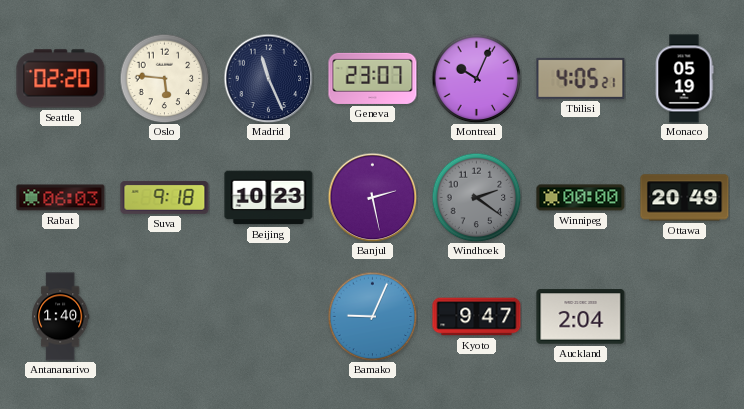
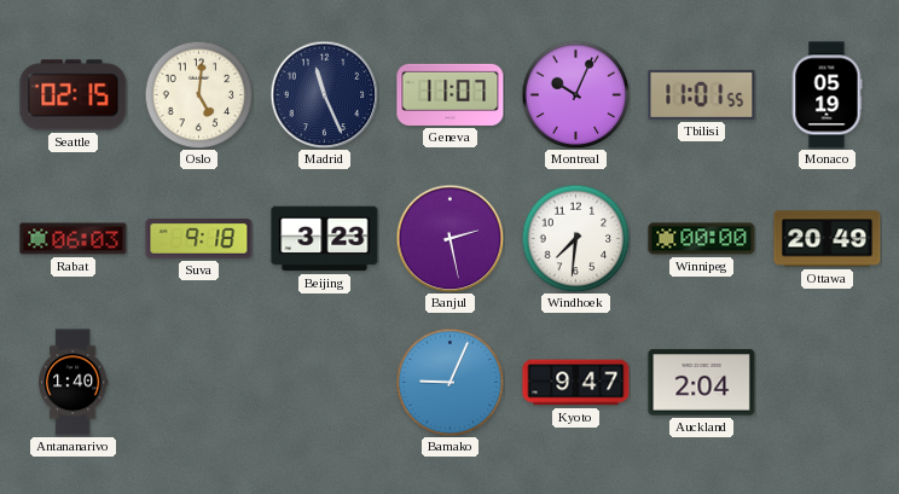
Seattle: 02:20 -> 02:15 (74, 95)
Oslo: 5:46 -> 5:01 (198, 94)
Geneva: 23:07 -> 11:07 (451, 94)
Tbilisi: 4:05 -> 11:01 (702, 94)
Beijing: 10:23 -> 3:23 (325, 239)
Windhoek: 2:21 -> 7:31 (575, 238)
Windhoek dial: grey -> white (575, 238)
